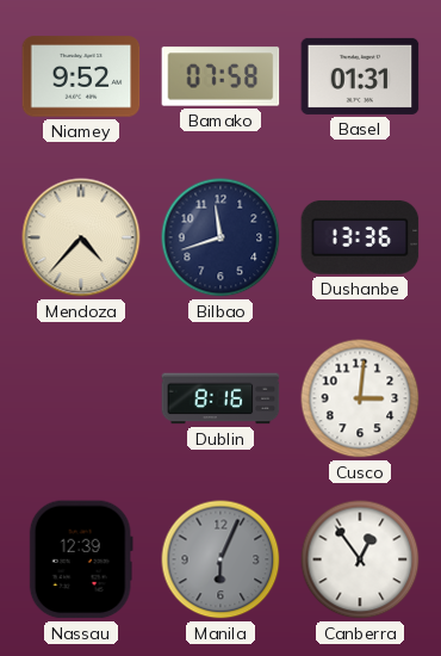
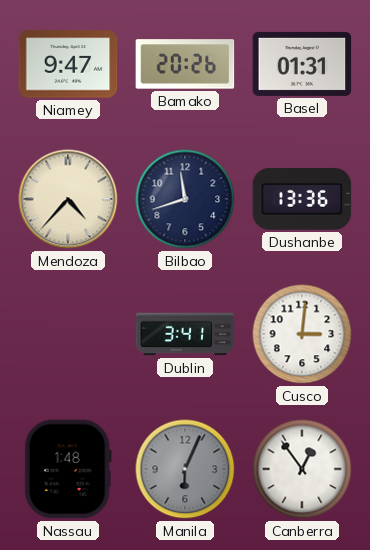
Niamey: 9:52 -> 9:47 (68, 64)
Bamako: 07:58 -> 20:26 (185, 64)
Dublin: 8:16 -> 3:41 (185, 334)
Nassau: 12:39 -> 1:48 (68, 469)
